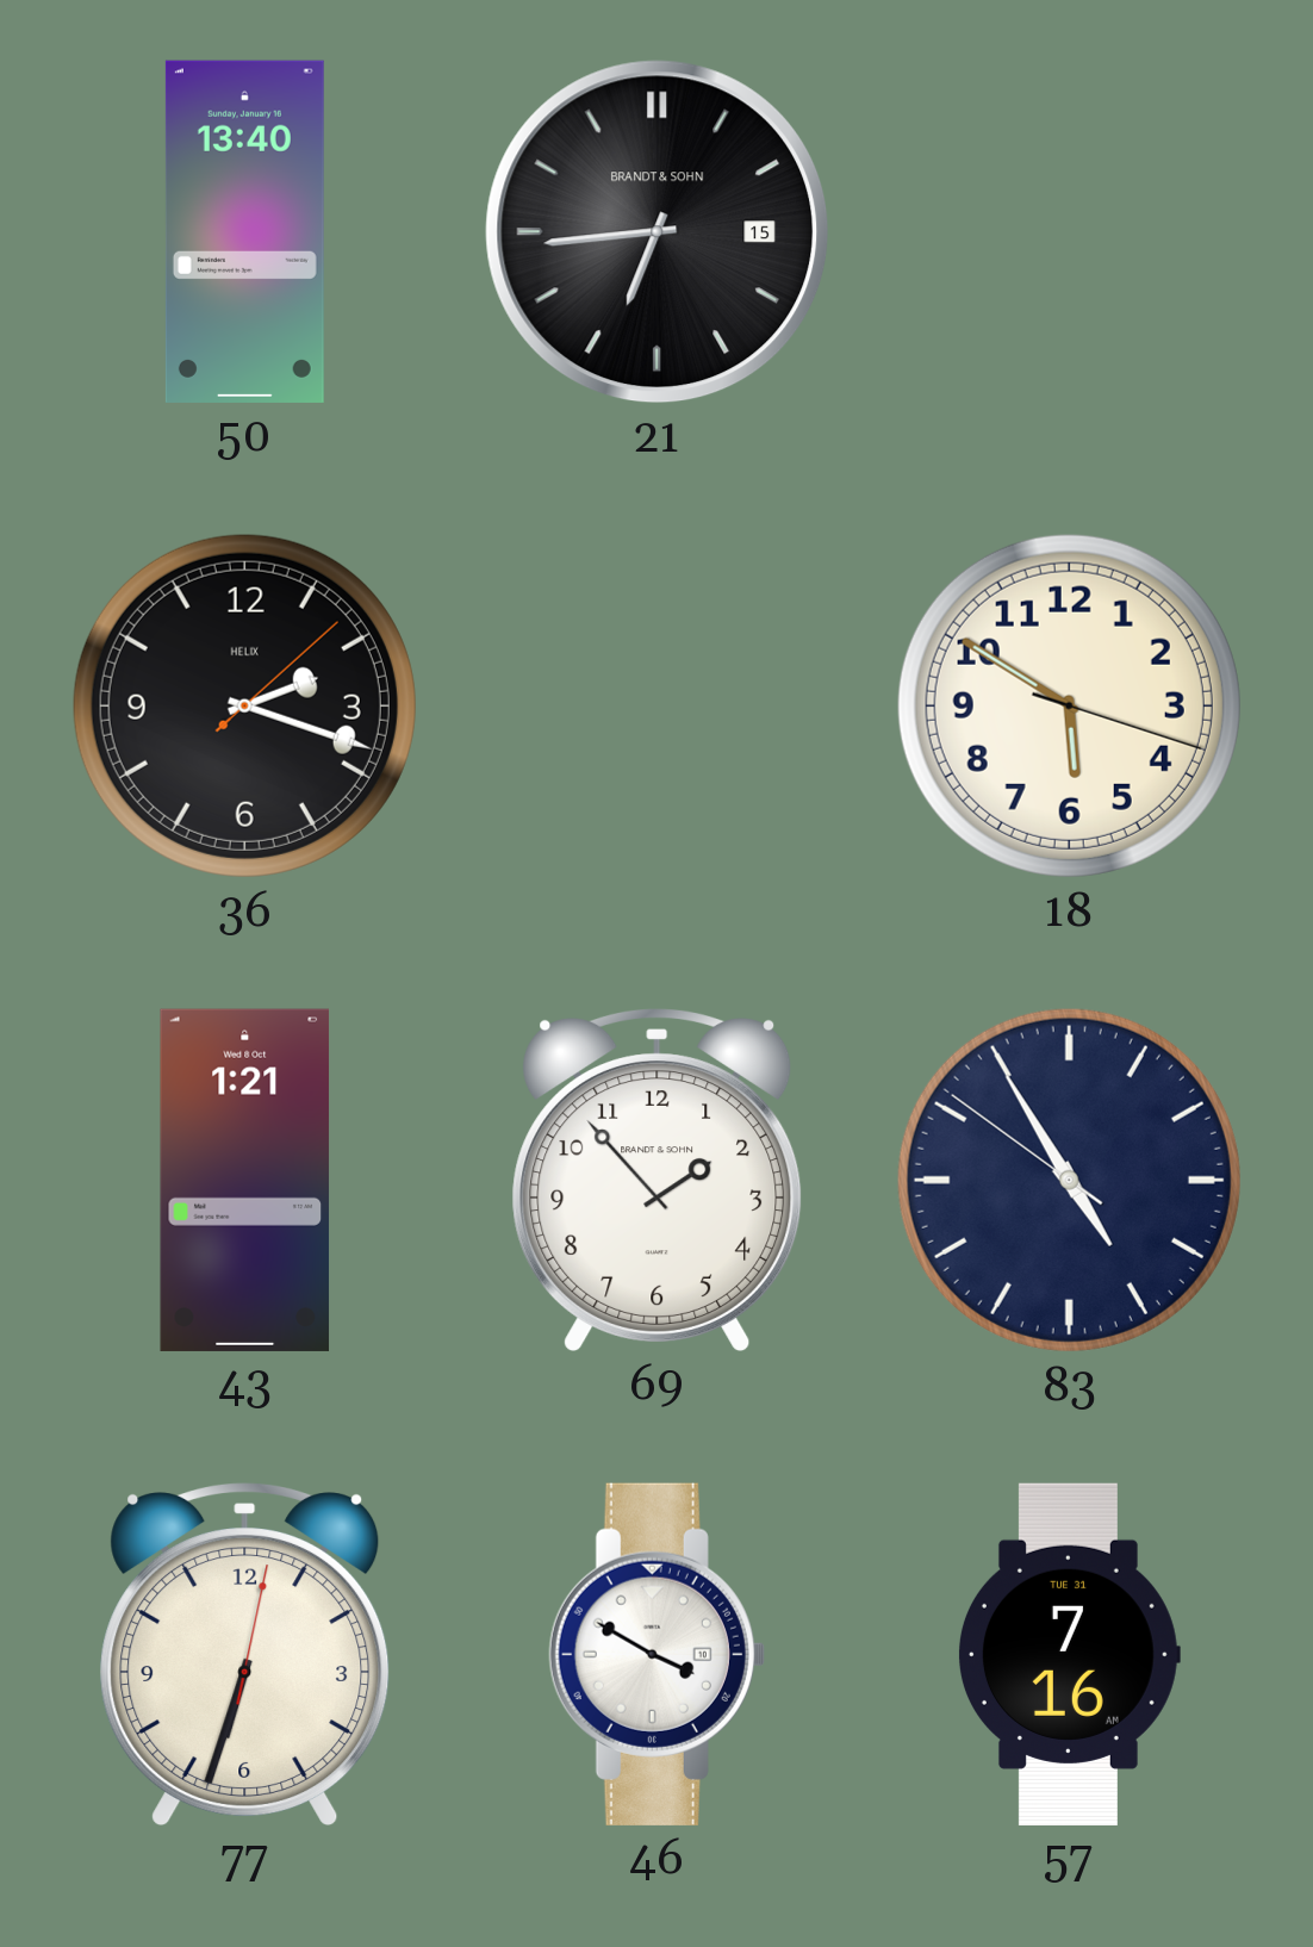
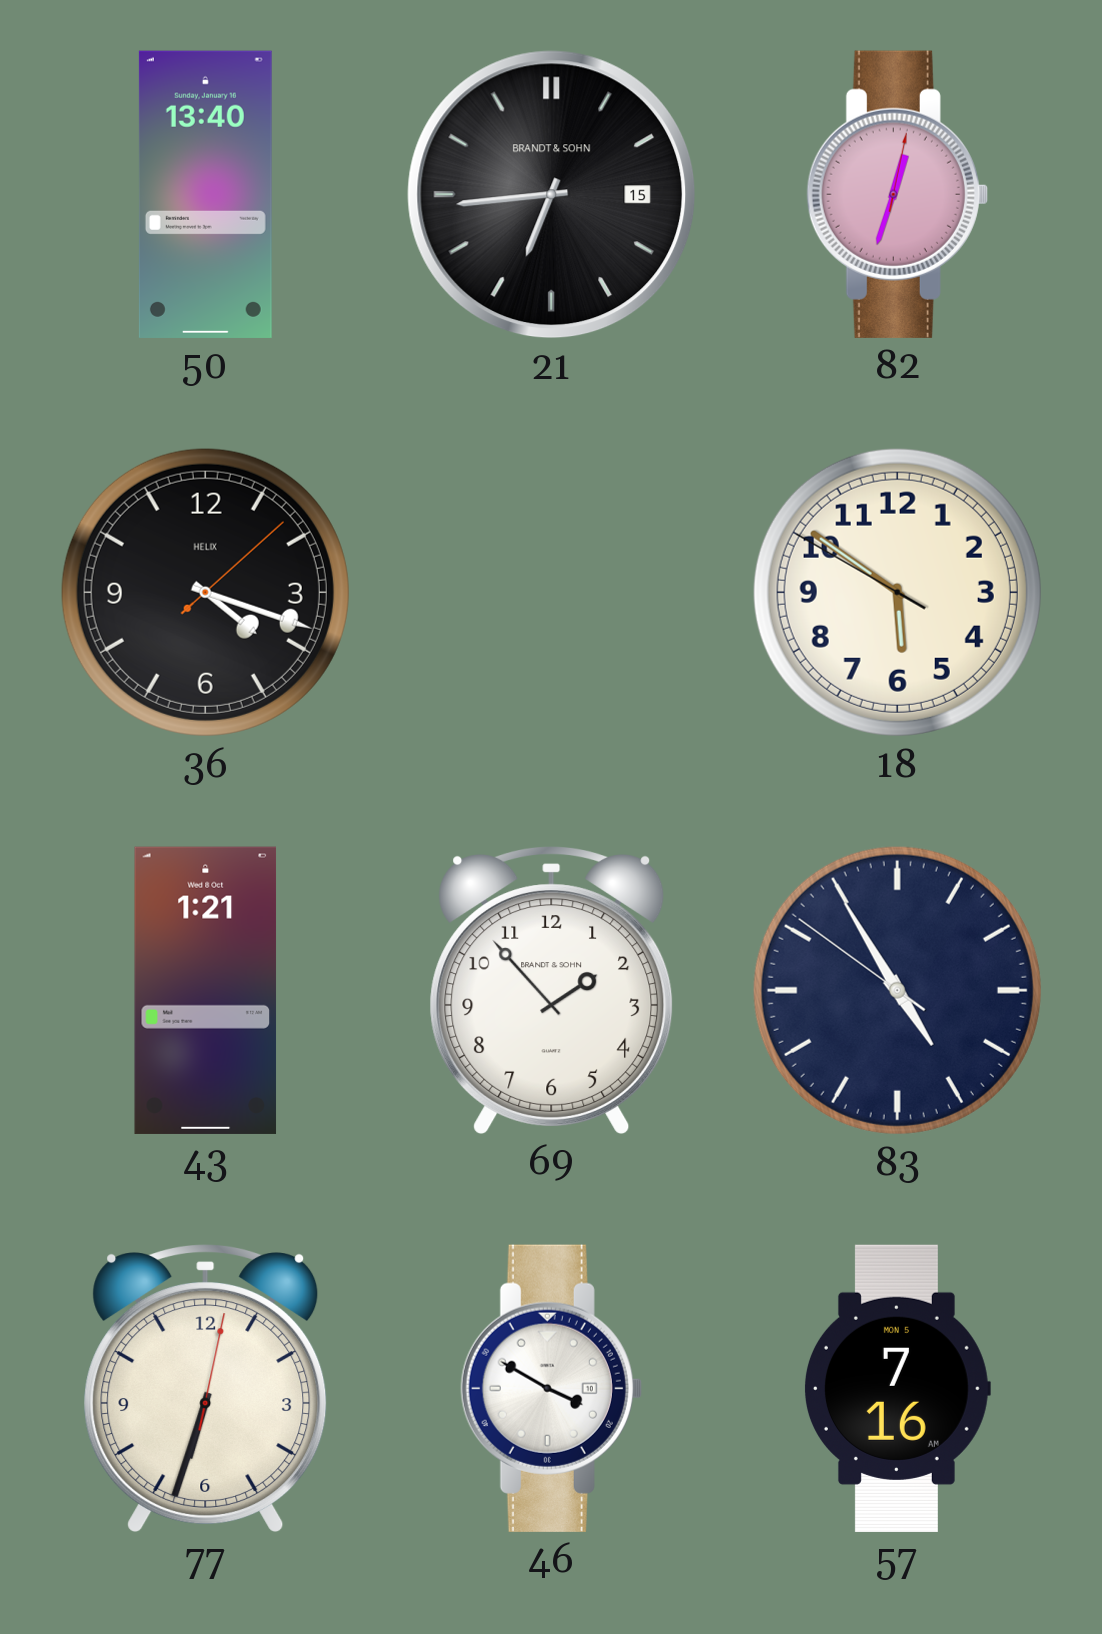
82: none -> 12:33 (897, 194)
36: 2:18 -> 4:18 (205, 592)
18: 5:50:18 -> 5:50:50 (897, 592)
57 date: TUE 31 -> MON 5 (897, 1388)
